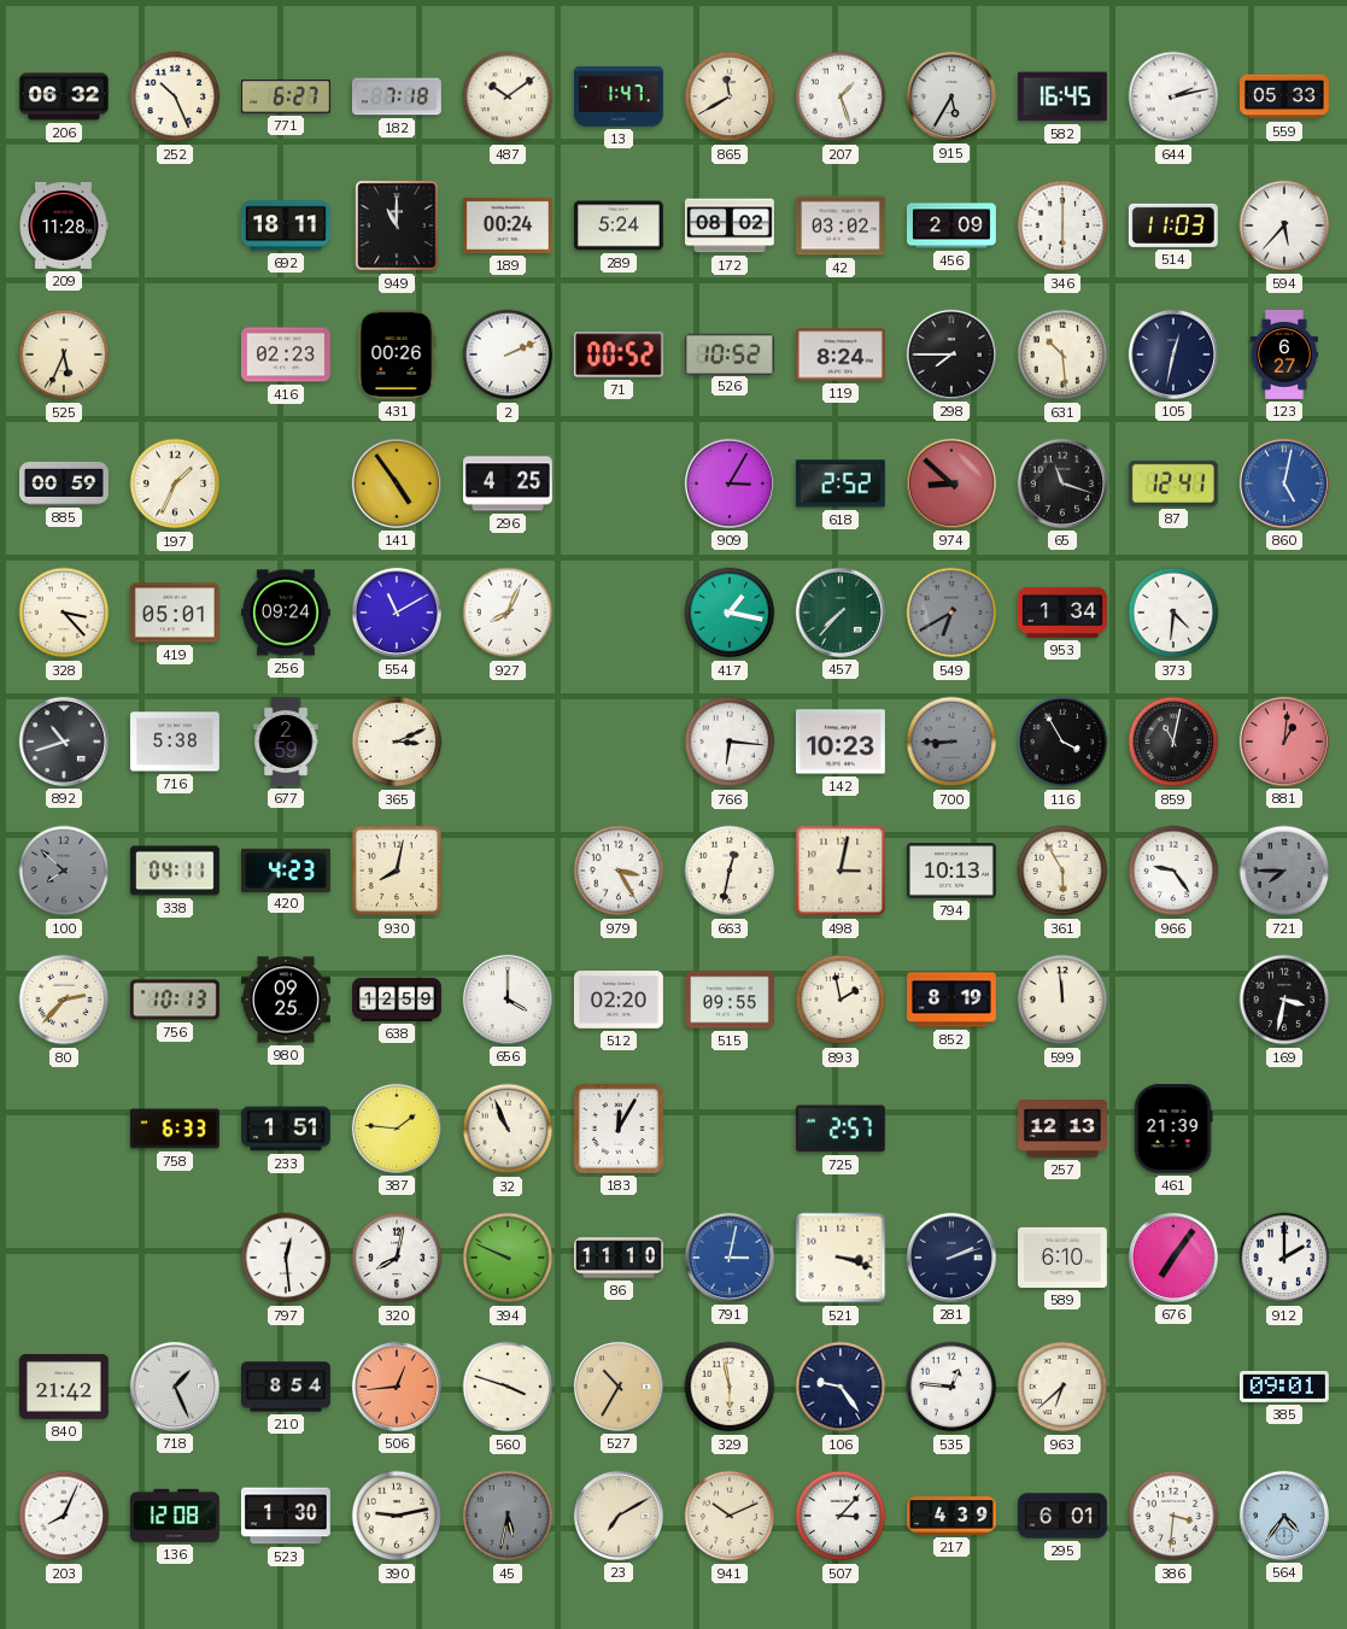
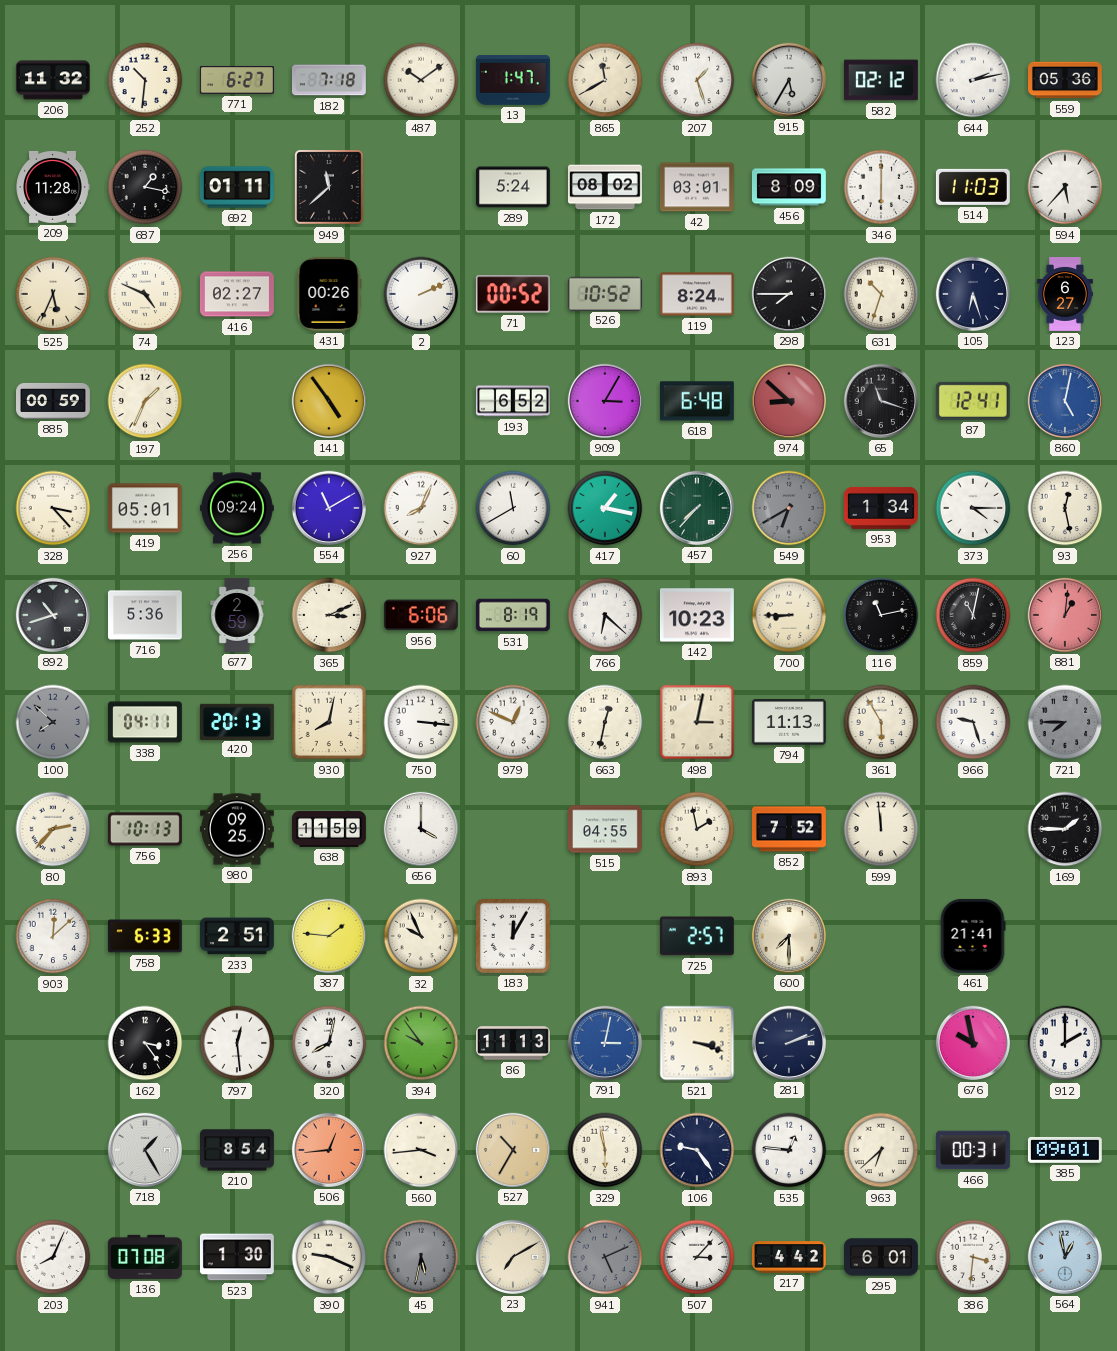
206: 06:32 -> 11:32 (53, 80)
252: 10:26 -> 10:31 (145, 80)
582: 16:45 -> 02:12 (881, 80)
559: 05:33 -> 05:36 (1066, 80)
687: none -> 1:17 (145, 187)
692: 18:11 -> 01:11 (237, 187)
949: 11:00 -> 11:38 (329, 187)
189: 00:24 -> none (508, 225)
42: 03:02 -> 03:01 (697, 187)
456: 2:09 -> 8:09 (789, 187)
74: none -> 4:49 (145, 294)
416: 02:23 -> 02:27 (237, 294)
631: 10:29 -> 10:33 (881, 294)
105: 12:32 -> 6:27 (973, 294)
296: 4:25 -> none (508, 484)
193: none -> 6:52 (513, 401)
618: 2:52 -> 6:48 (697, 401)
60: none -> 11:40 (513, 508)
373: 4:31 -> 4:15 (973, 508)
93: none -> 12:28 (1065, 508)
716: 5:38 -> 5:36 (145, 615)
956: none -> 6:06 (421, 615)
531: none -> 8:19 (513, 615)
766: 6:16 -> 6:22 (605, 615)
700 dial: grey -> cream (789, 615)
116: 3:55 -> 11:13 (881, 615)
420: 4:23 -> 20:13 (237, 721)
750: none -> 3:16 (421, 722)
979: 3:25 -> 12:49 (513, 722)
794: 10:13 -> 11:13 (789, 722)
966: 9:24 -> 9:27 (973, 722)
638: 12:59 -> 11:59 (330, 829)
512: 02:20 -> none (619, 1000)
515: 09:55 -> 04:55 (606, 829)
852: 8:19 -> 7:52 (790, 829)
169: 3:32 -> 1:45 (1065, 829)
903: none -> 12:08 (53, 936)
233: 1:51 -> 2:51 (237, 936)
32: 10:56 -> 9:56 (421, 936)
600: none -> 7:30 (789, 936)
257: 12:13 -> none (1064, 1129)
461: 21:39 -> 21:41 (973, 936)
162: none -> 3:24 (145, 1043)
394: 9:49 -> 9:54 (421, 1043)
86: 11:10 -> 11:13 (514, 1043)
589: 6:10 -> none (1064, 1258)
676: 7:06 -> 9:58 (973, 1043)
840: 21:42 -> none (64, 1388)
718: 1:26 -> 1:25 (145, 1150)
560: 3:48 -> 3:44 (421, 1150)
466: none -> 00:31 (974, 1150)
136: 12:08 -> 07:08 (145, 1257)
390: 9:13 -> 9:19 (329, 1257)
941: 10:11 -> 5:11 (605, 1257)
941 dial: cream -> grey (605, 1257)
217: 4:39 -> 4:42 (790, 1257)
564: 4:36 -> 12:58 (1065, 1257)
